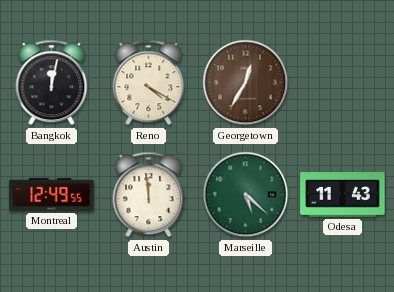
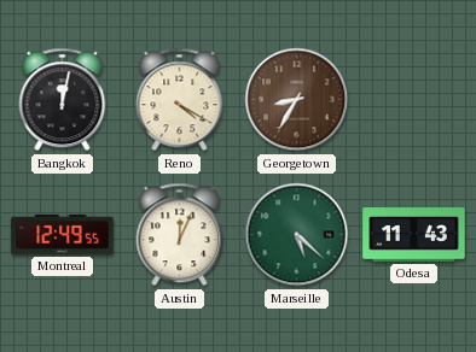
Georgetown: 12:35 -> 8:35 (297, 100)
Austin: 11:59 -> 12:04 (180, 235)
